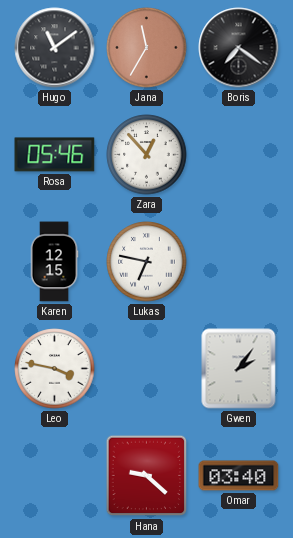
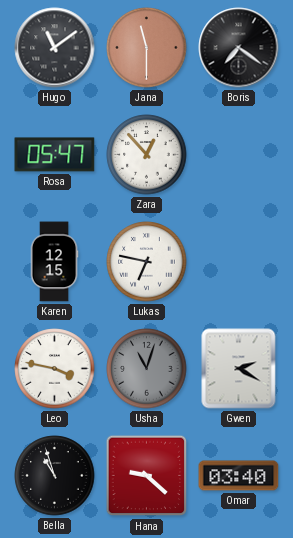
Jana: 11:35 -> 11:30 (147, 48)
Rosa: 05:46 -> 05:47 (55, 155)
Usha: none -> 11:03 (147, 369)
Gwen: 2:06 -> 2:20 (239, 369)
Bella: none -> 10:57 (55, 476)
